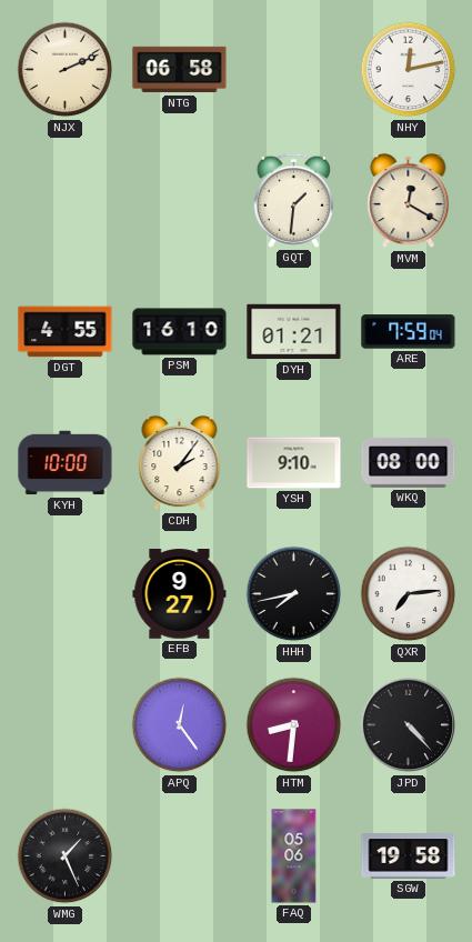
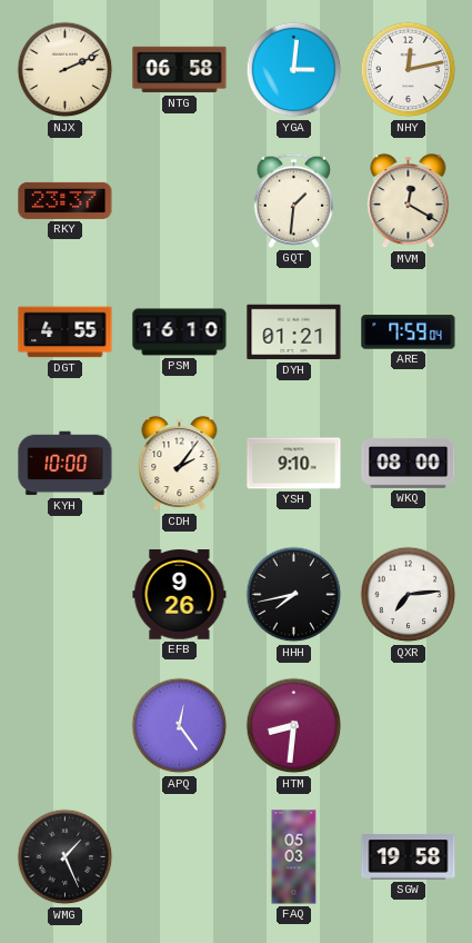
YGA: none -> 3:01 (294, 70)
RKY: none -> 23:37 (66, 200)
EFB: 9:27 -> 9:26 (180, 595)
JPD: 4:23 -> none (409, 725)
FAQ: 05:06 -> 05:03 (294, 857)
